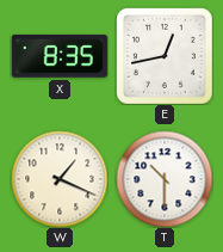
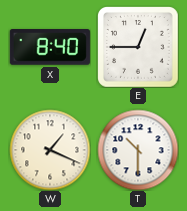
X: 8:35 -> 8:40 (50, 48)
E: 12:43 -> 12:45 (138, 47)
